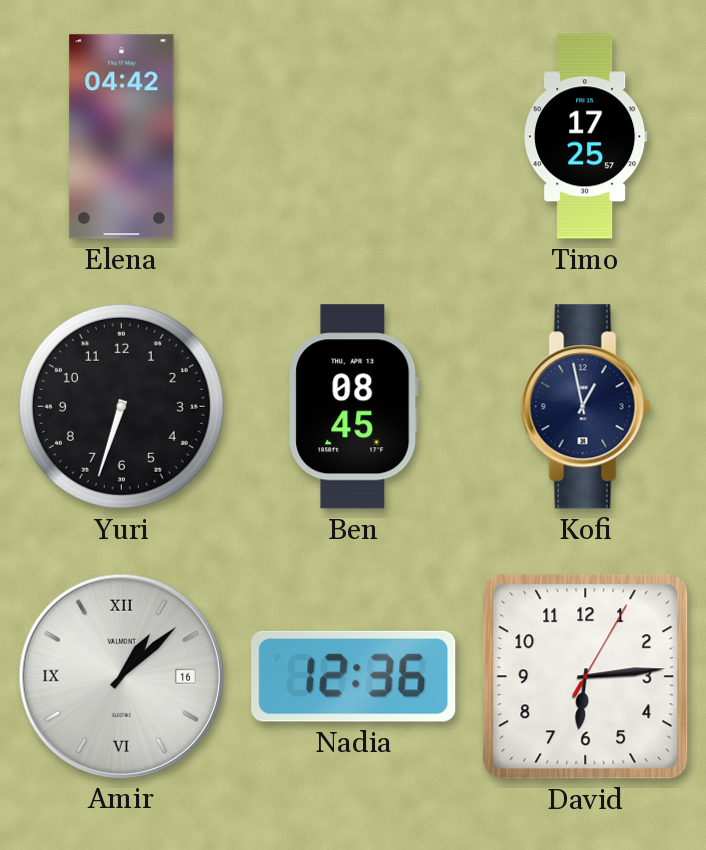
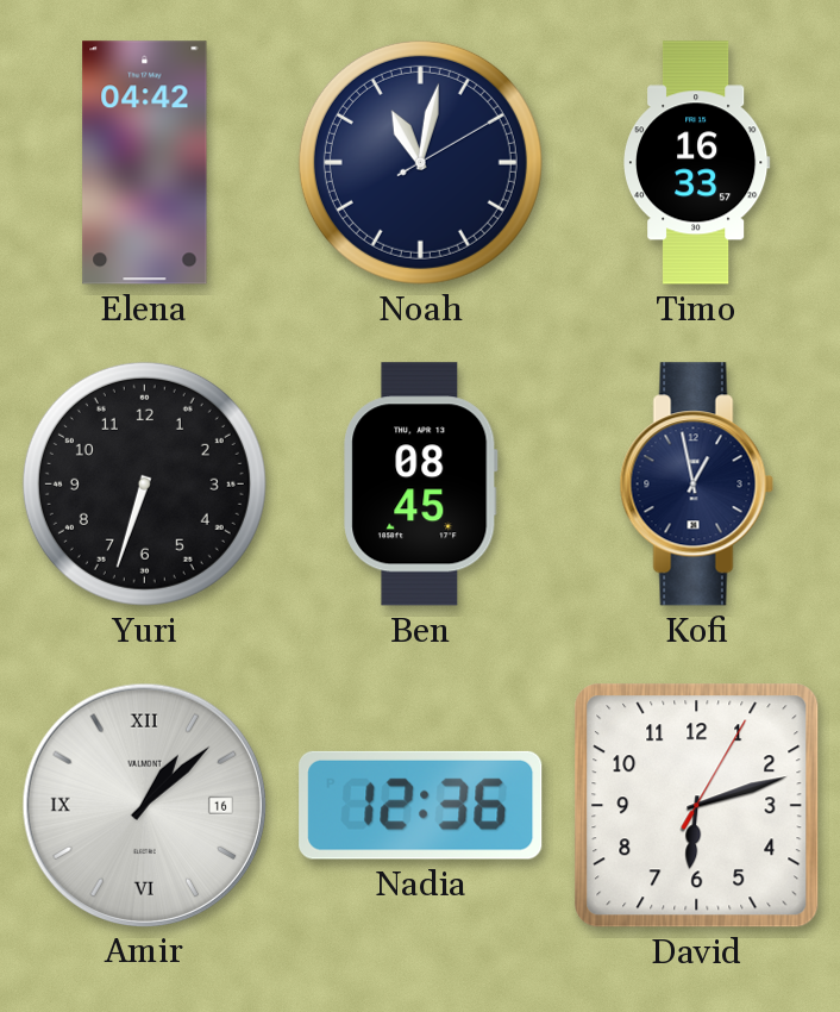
Noah: none -> 11:02 (420, 162)
Timo: 17:25 -> 16:33 (697, 163)
David: 6:14 -> 6:12 (697, 806)
